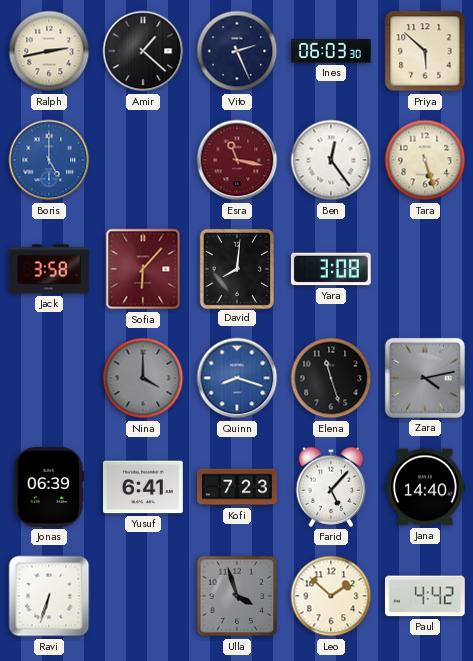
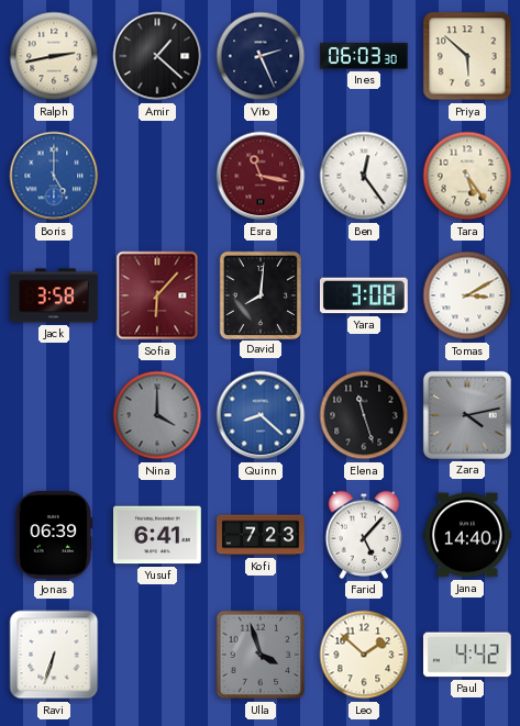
Tara: 5:27 -> 5:24 (467, 176)
Tomas: none -> 3:10 (467, 295)
Quinn: 8:18 -> 8:22 (261, 415)
